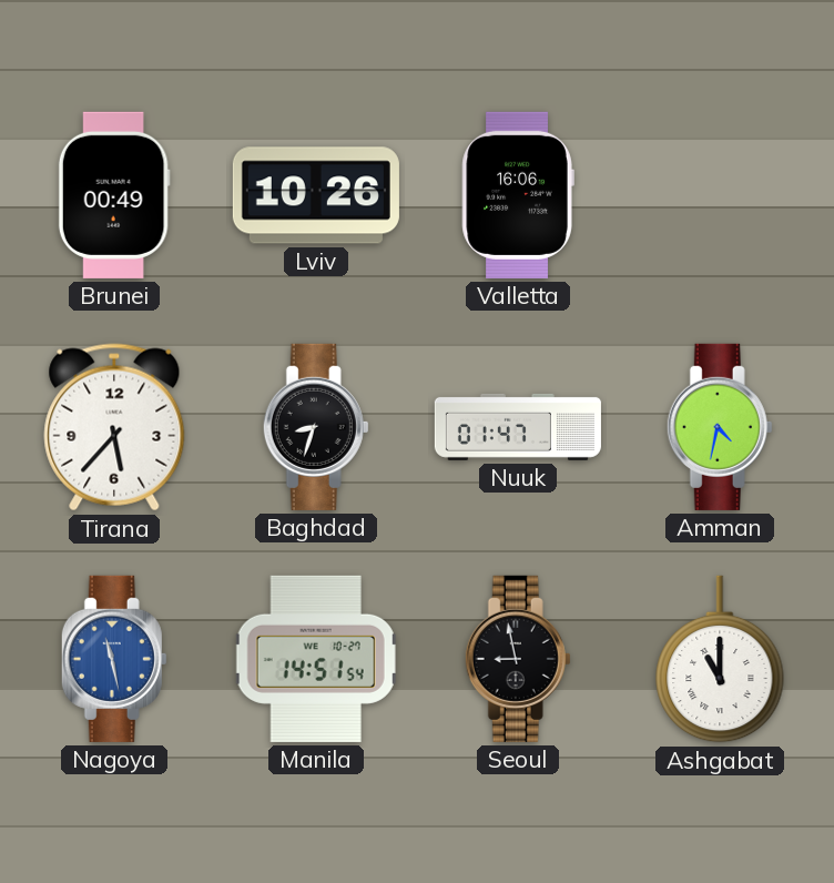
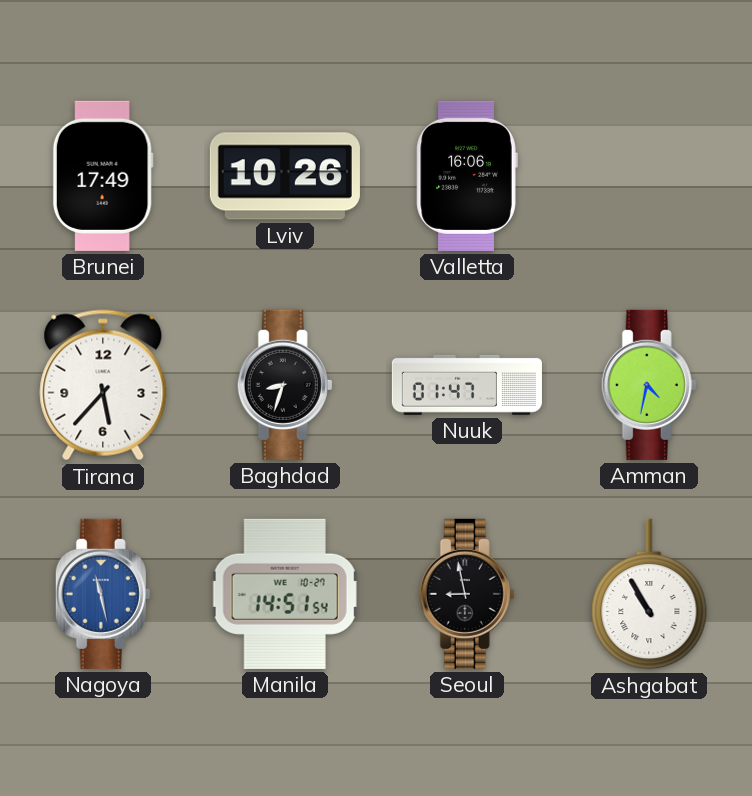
Brunei: 00:49 -> 17:49 (103, 176)
Ashgabat: 11:00 -> 10:55 (649, 594)
